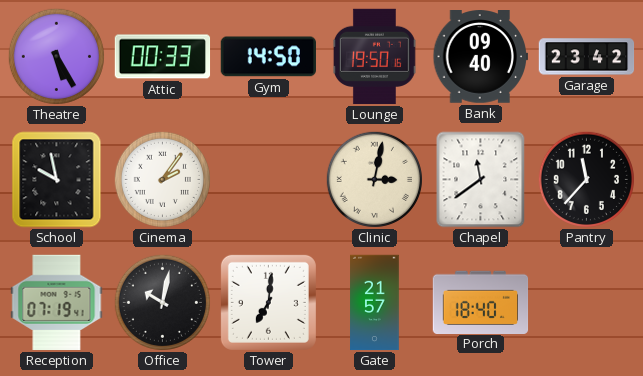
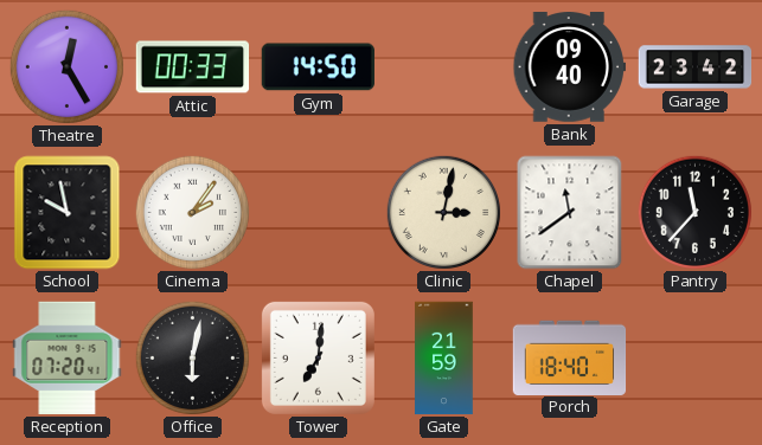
Theatre: 5:25 -> 12:25 (66, 66)
Lounge: 19:50 -> none (375, 57)
Reception: 07:19 -> 07:20 (68, 359)
Office: 10:02 -> 6:02 (192, 357)
Gate: 21:57 -> 21:59 (444, 359)
